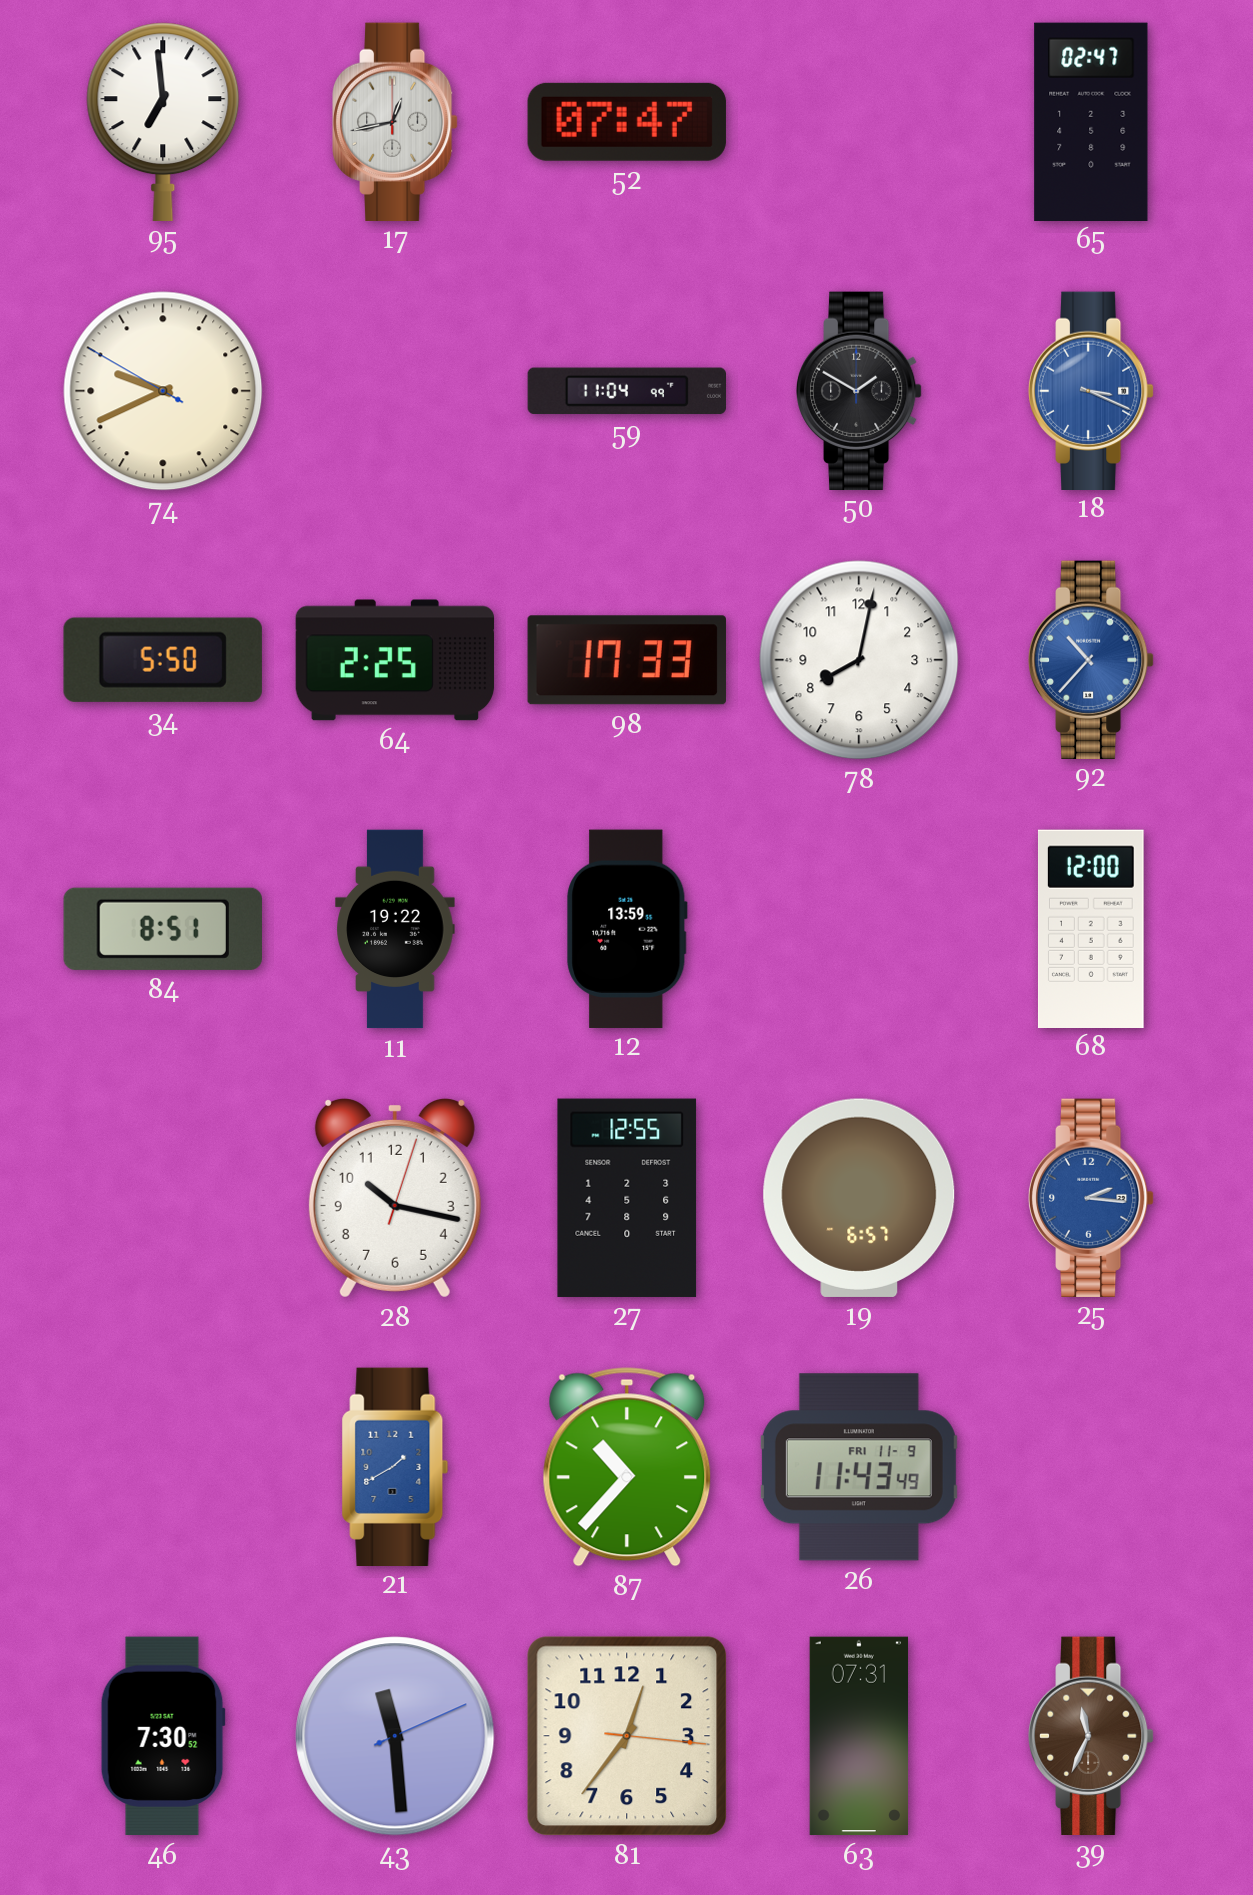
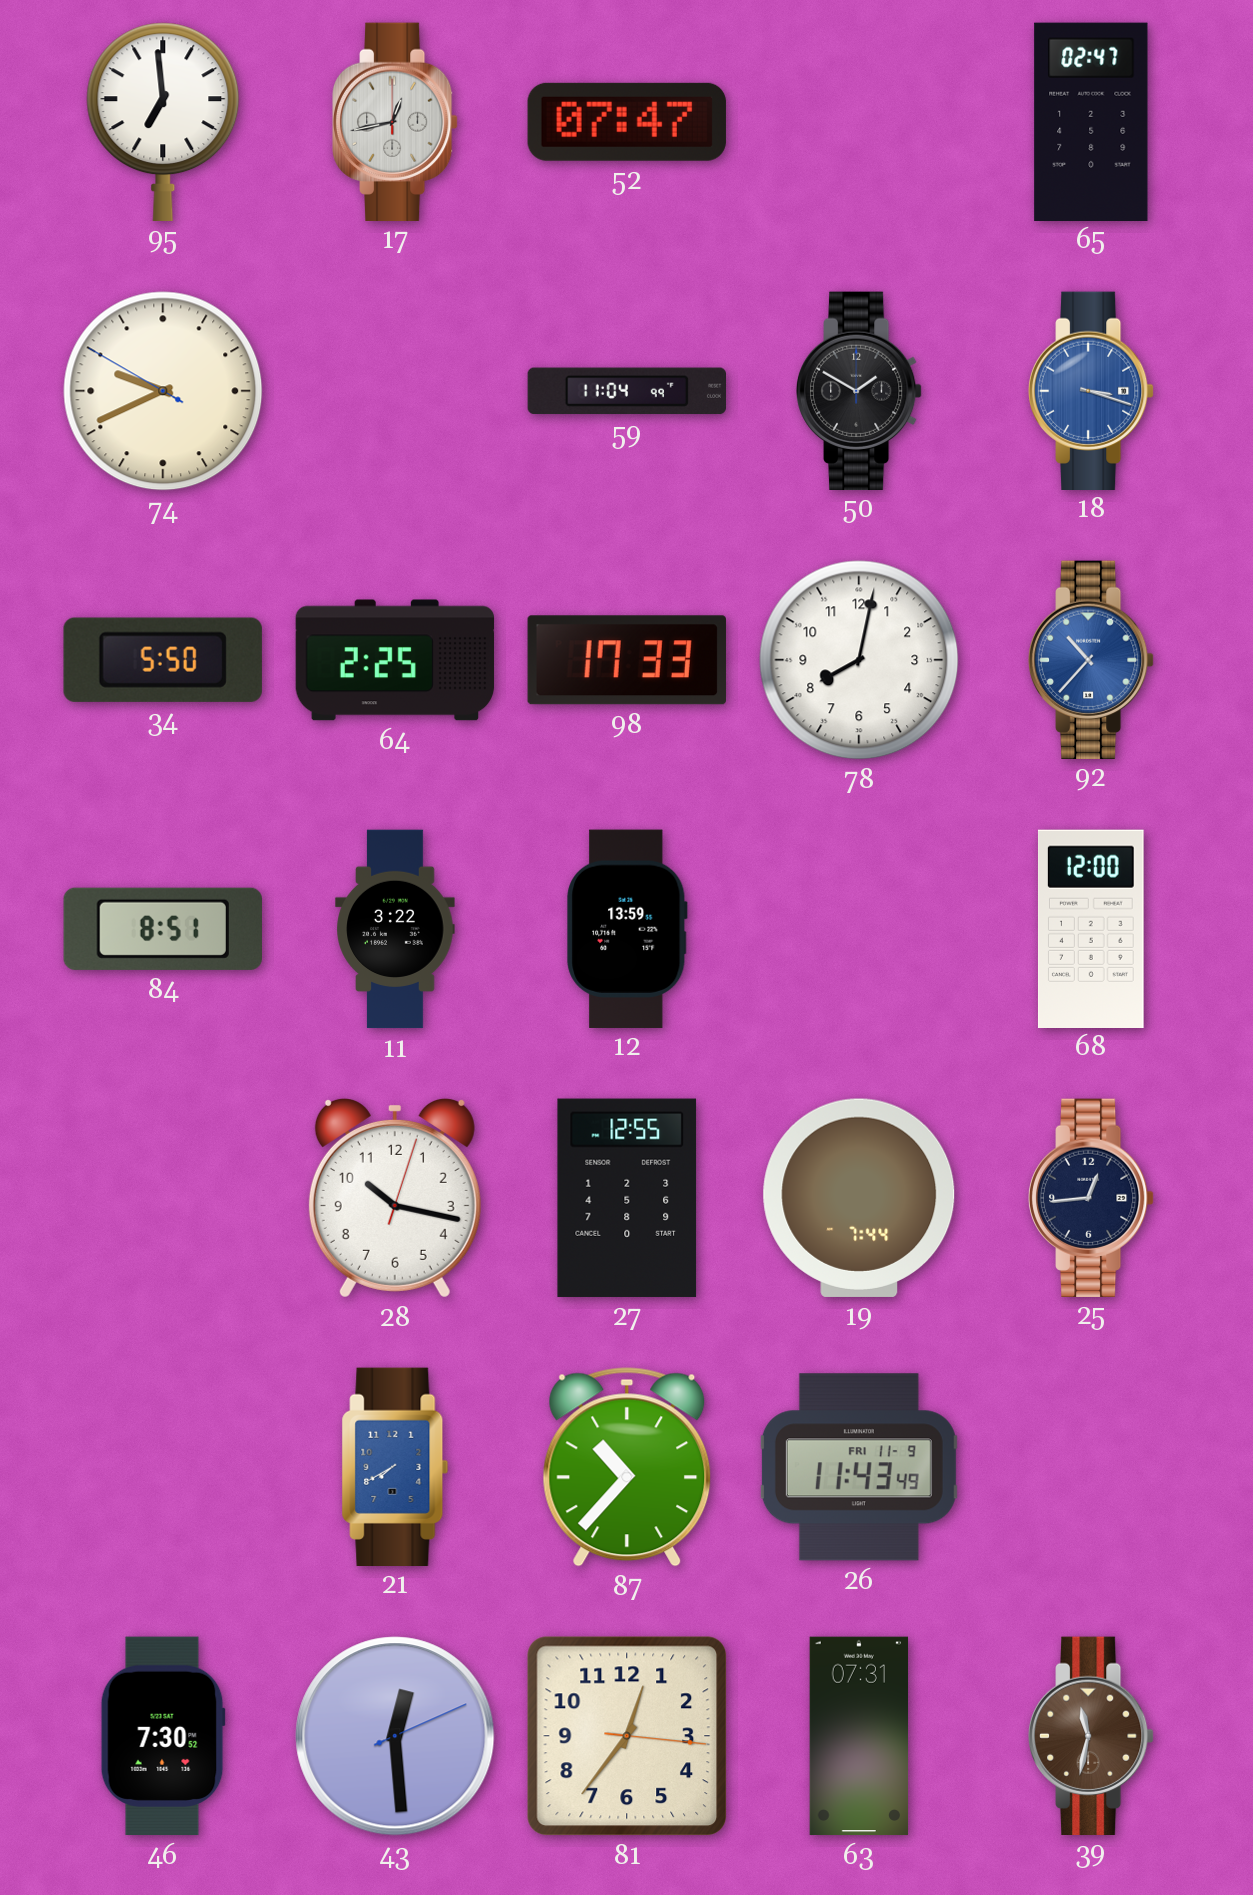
18: 3:19 -> 3:18 (1091, 390)
11: 19:22 -> 3:22 (395, 929)
19: 6:57 -> 7:44 (859, 1198)
25: 2:16 -> 12:44 (1091, 1197)
25 dial: blue -> navy (1091, 1197)
21: 1:40 -> 7:40 (395, 1466)
43: 11:29 -> 12:29 (395, 1736)
39: 11:34 -> 11:32 (1091, 1735)
